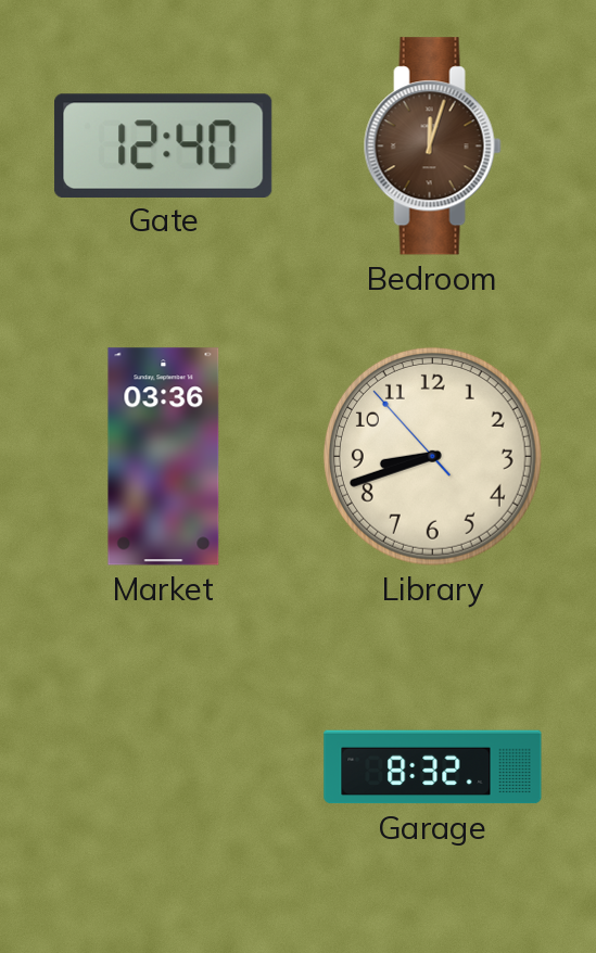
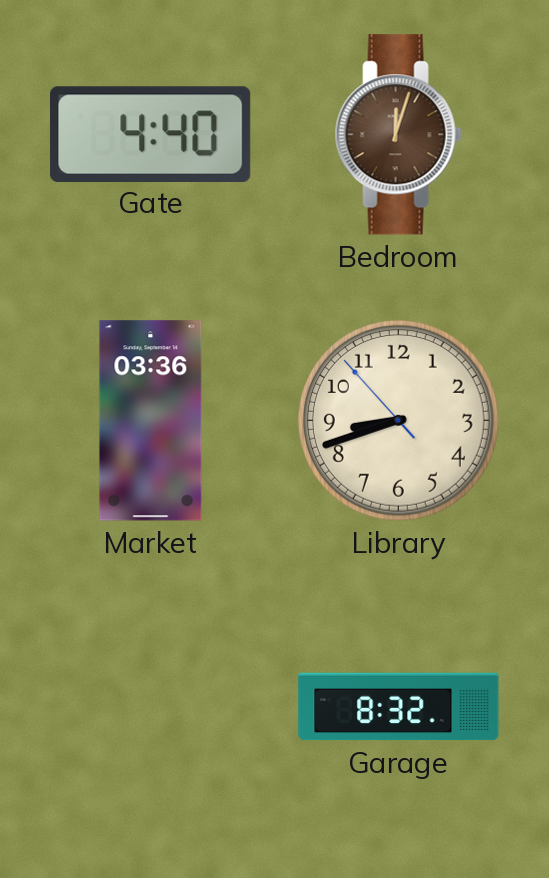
Gate: 12:40 -> 4:40 (151, 134)
